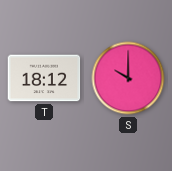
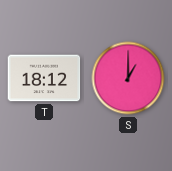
S: 10:00 -> 1:00 (128, 78)
